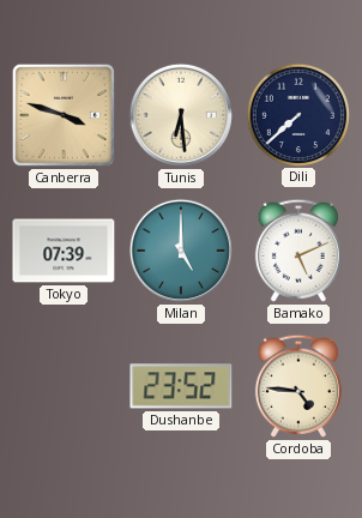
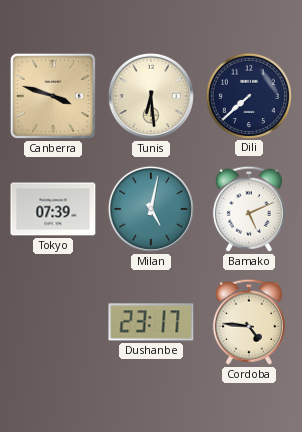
Milan: 5:00 -> 5:02 (151, 209)
Dushanbe: 23:52 -> 23:17 (151, 322)
